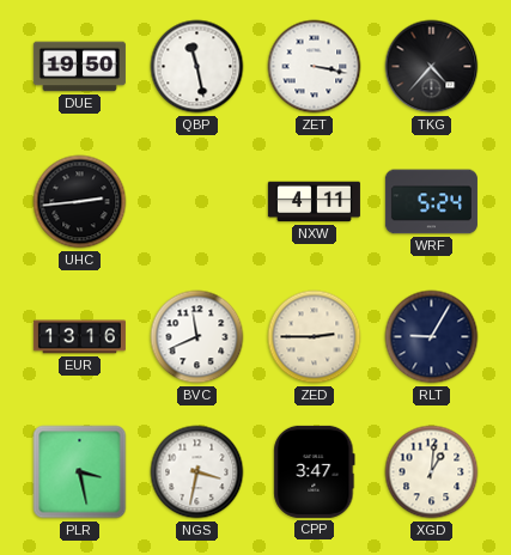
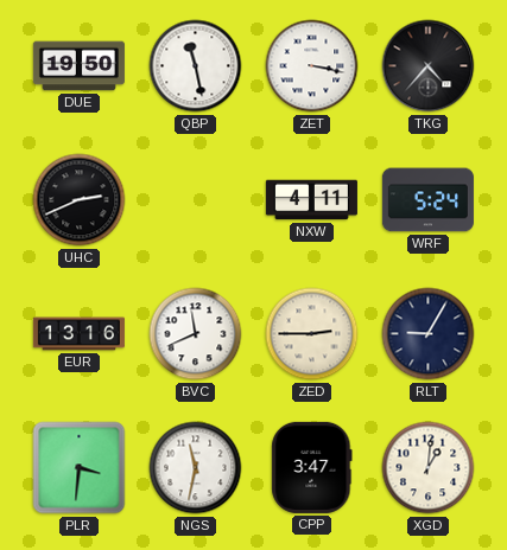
UHC: 2:44 -> 2:41 (80, 200)
PLR: 3:28 -> 3:31 (80, 468)
NGS: 3:32 -> 11:32 (196, 468)
